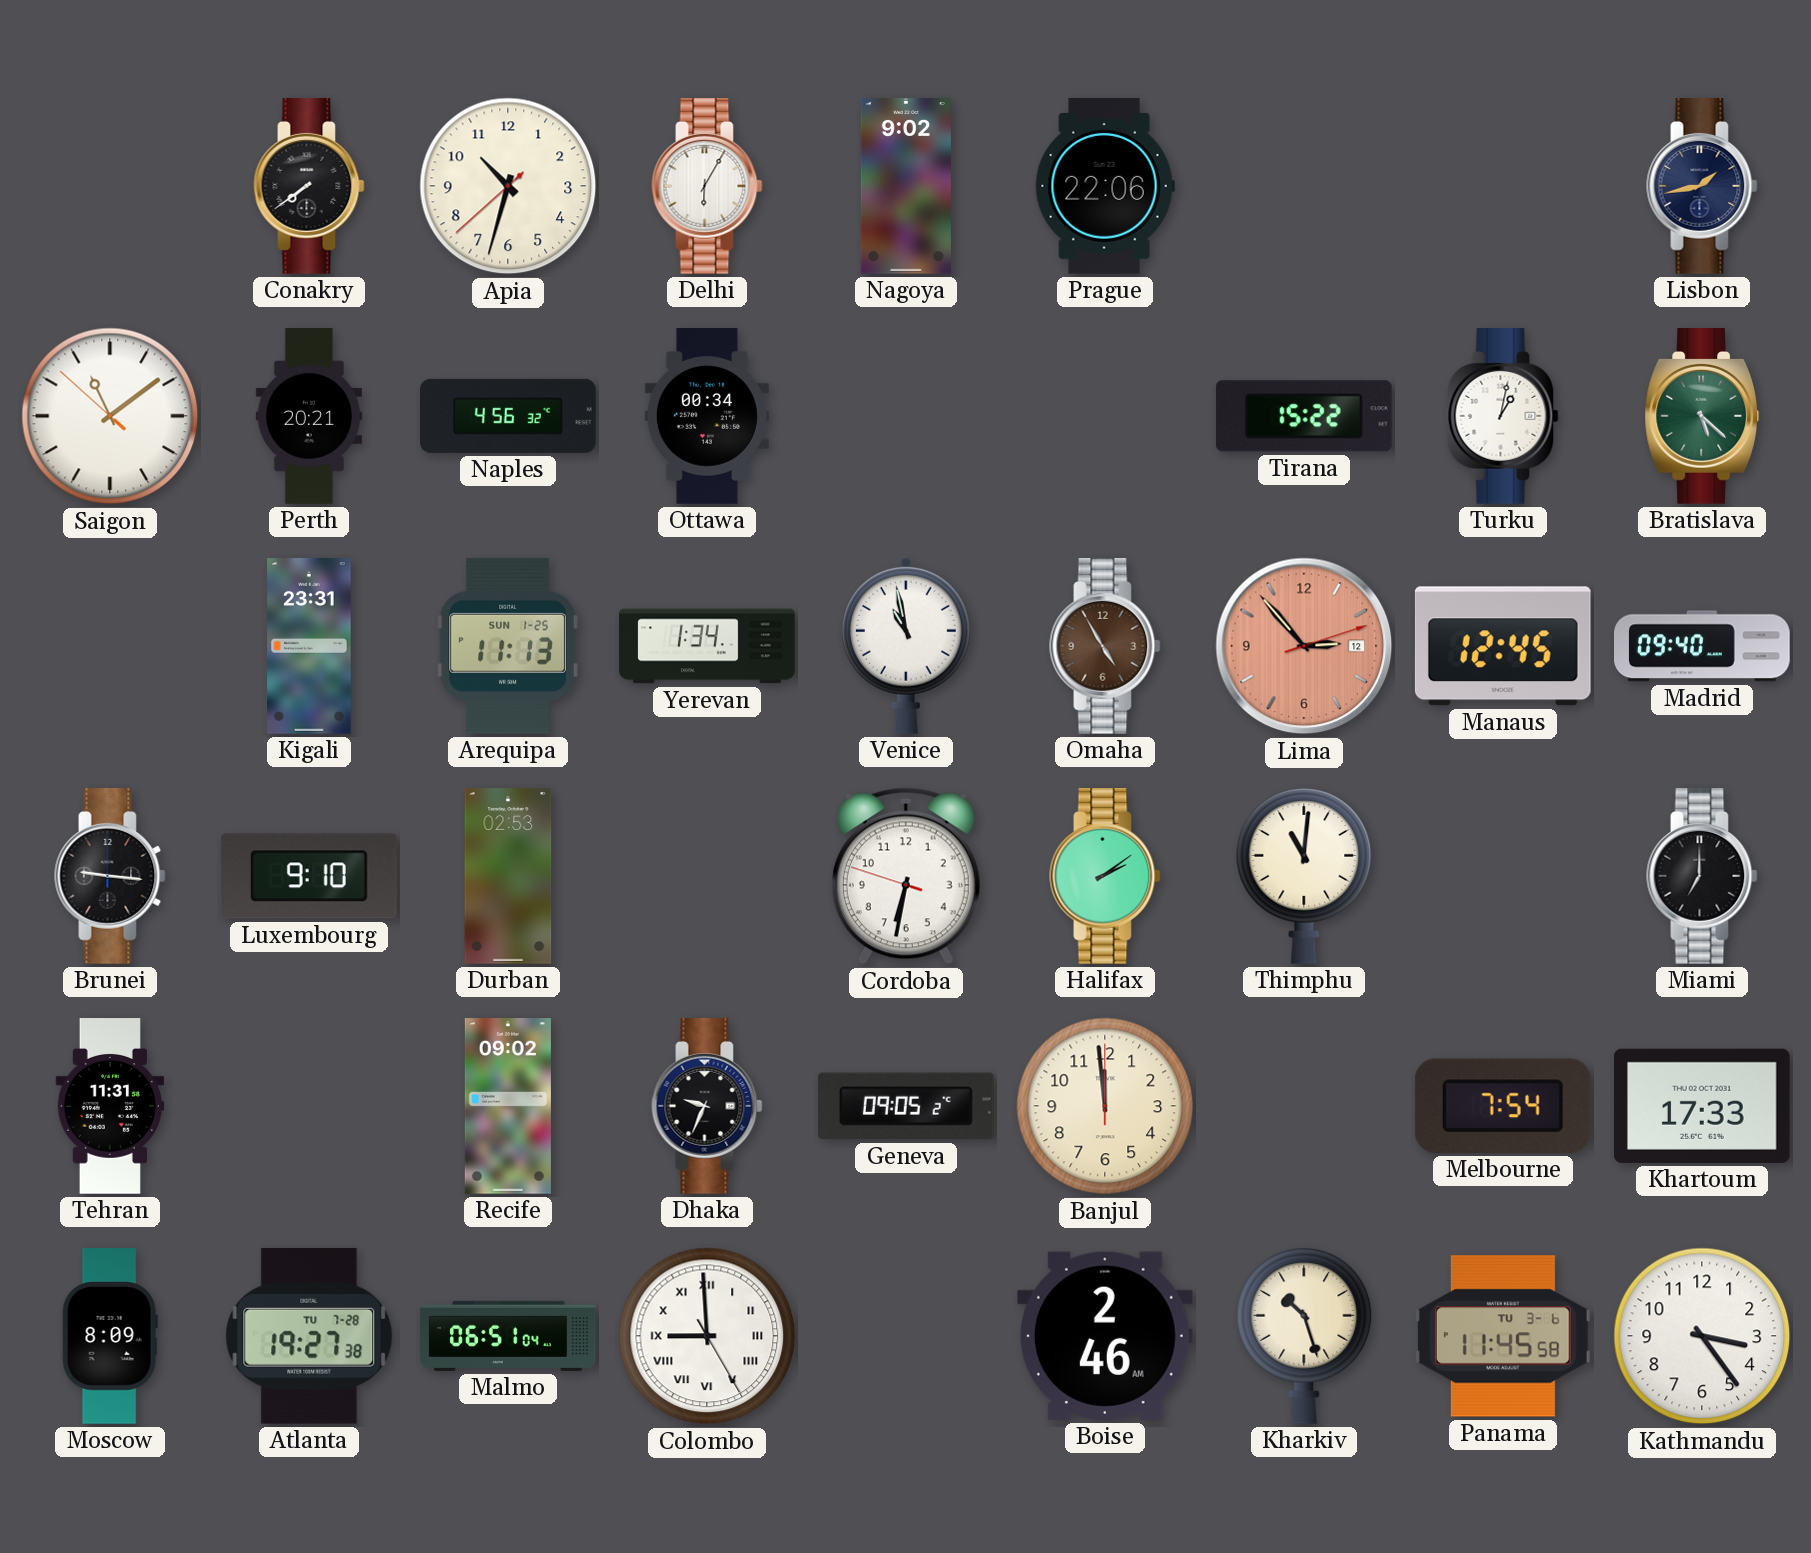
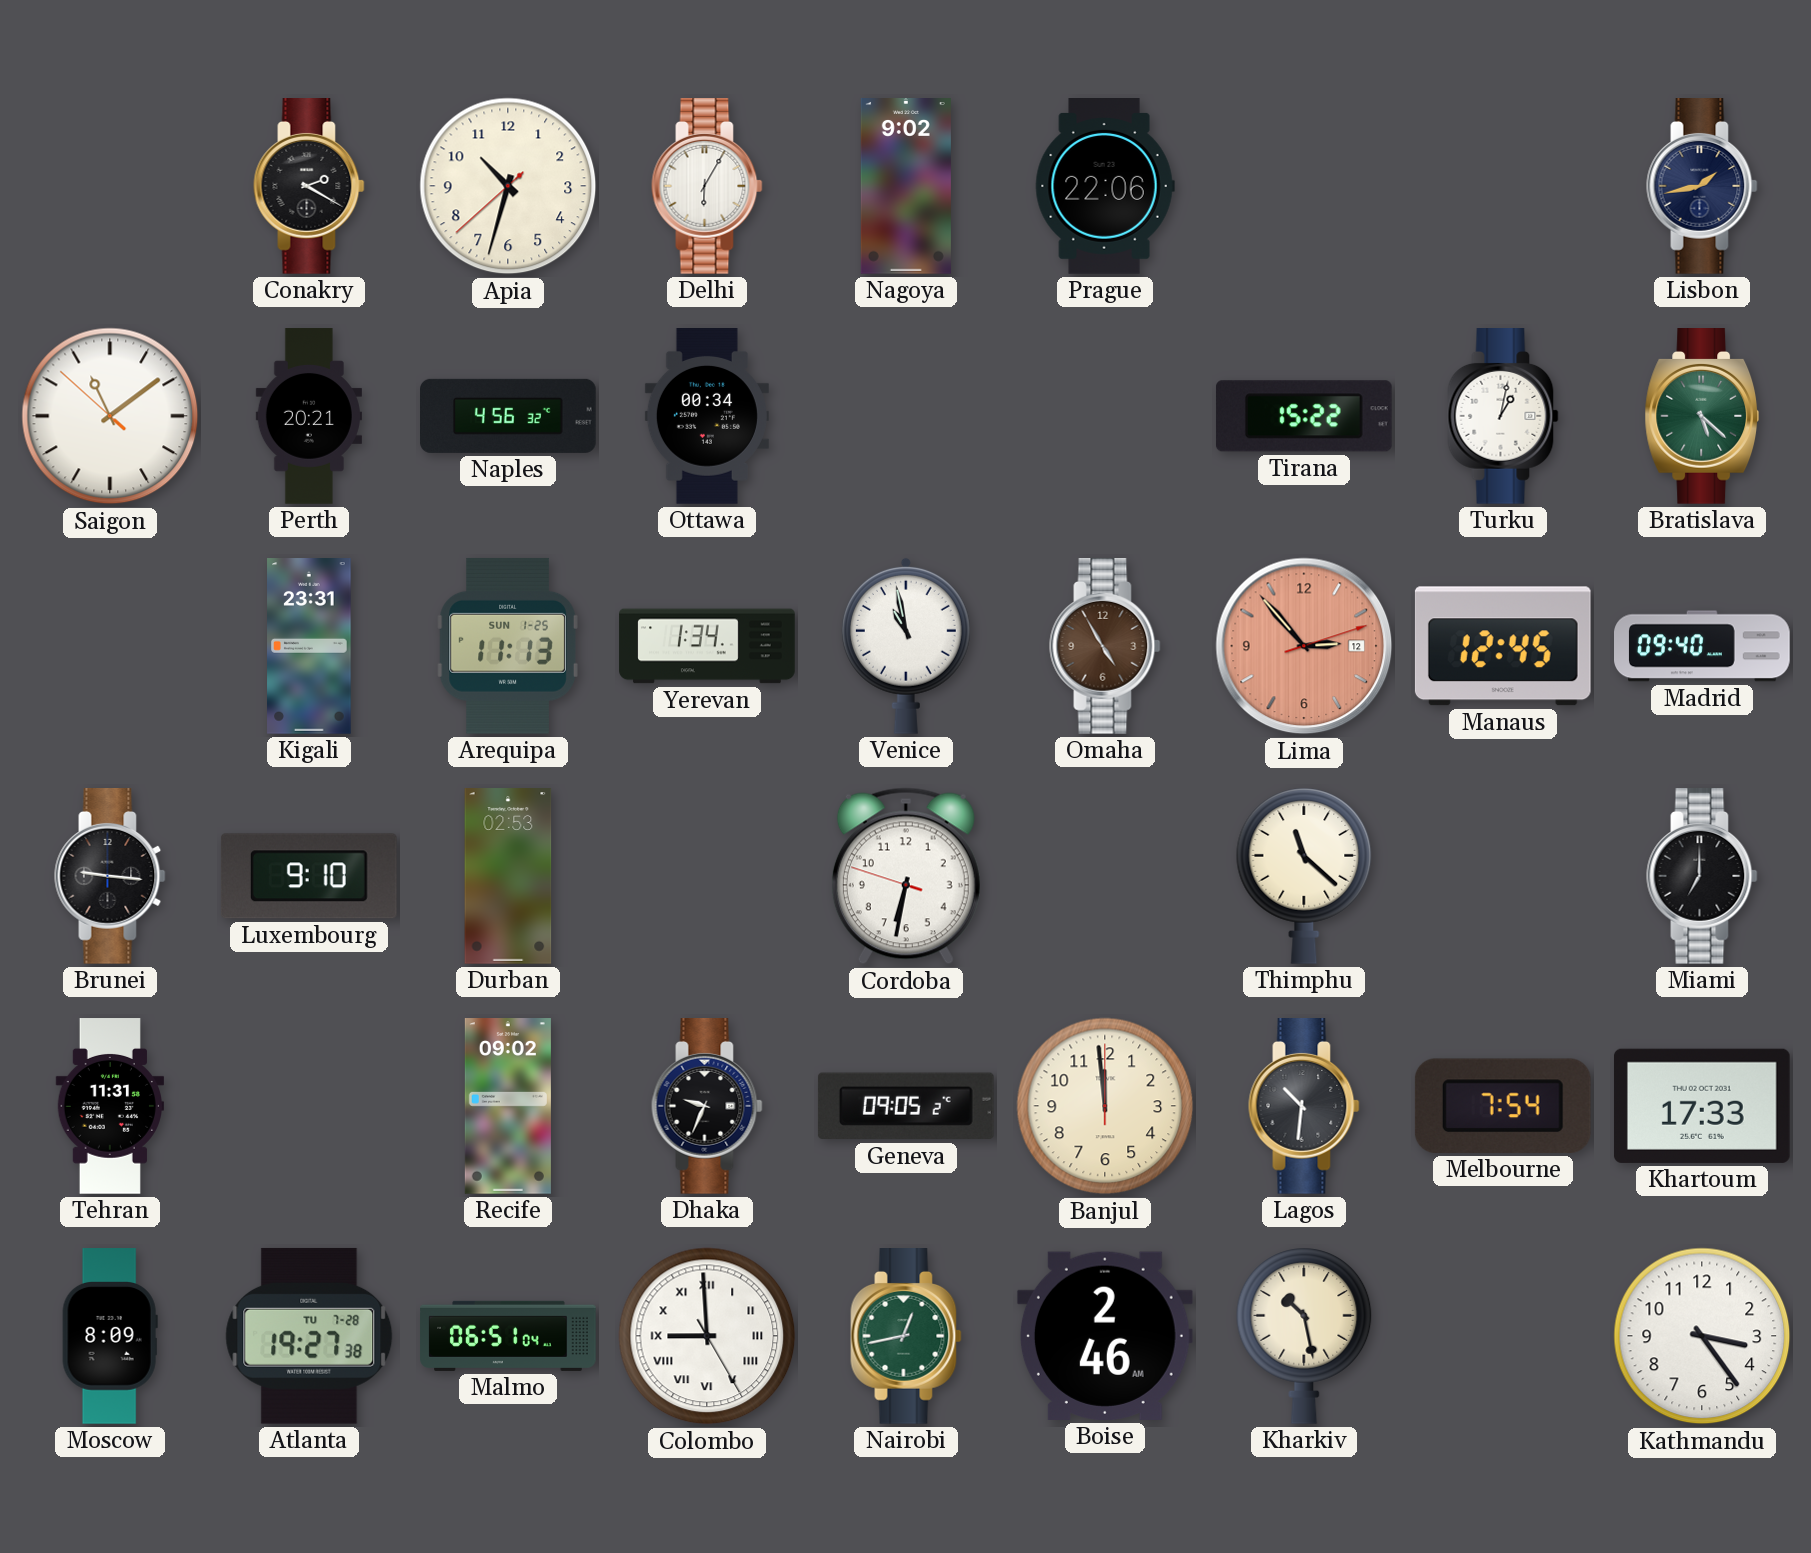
Conakry: 7:39 -> 2:20 (309, 187)
Halifax: 2:09 -> none (1105, 877)
Thimphu: 11:01 -> 11:22 (1304, 876)
Lagos: none -> 10:31 (1304, 1107)
Nairobi: none -> 12:43 (906, 1337)
Kharkiv: 10:27 -> 10:28 (1304, 1336)
Panama: 11:45 -> none (1503, 1336)
